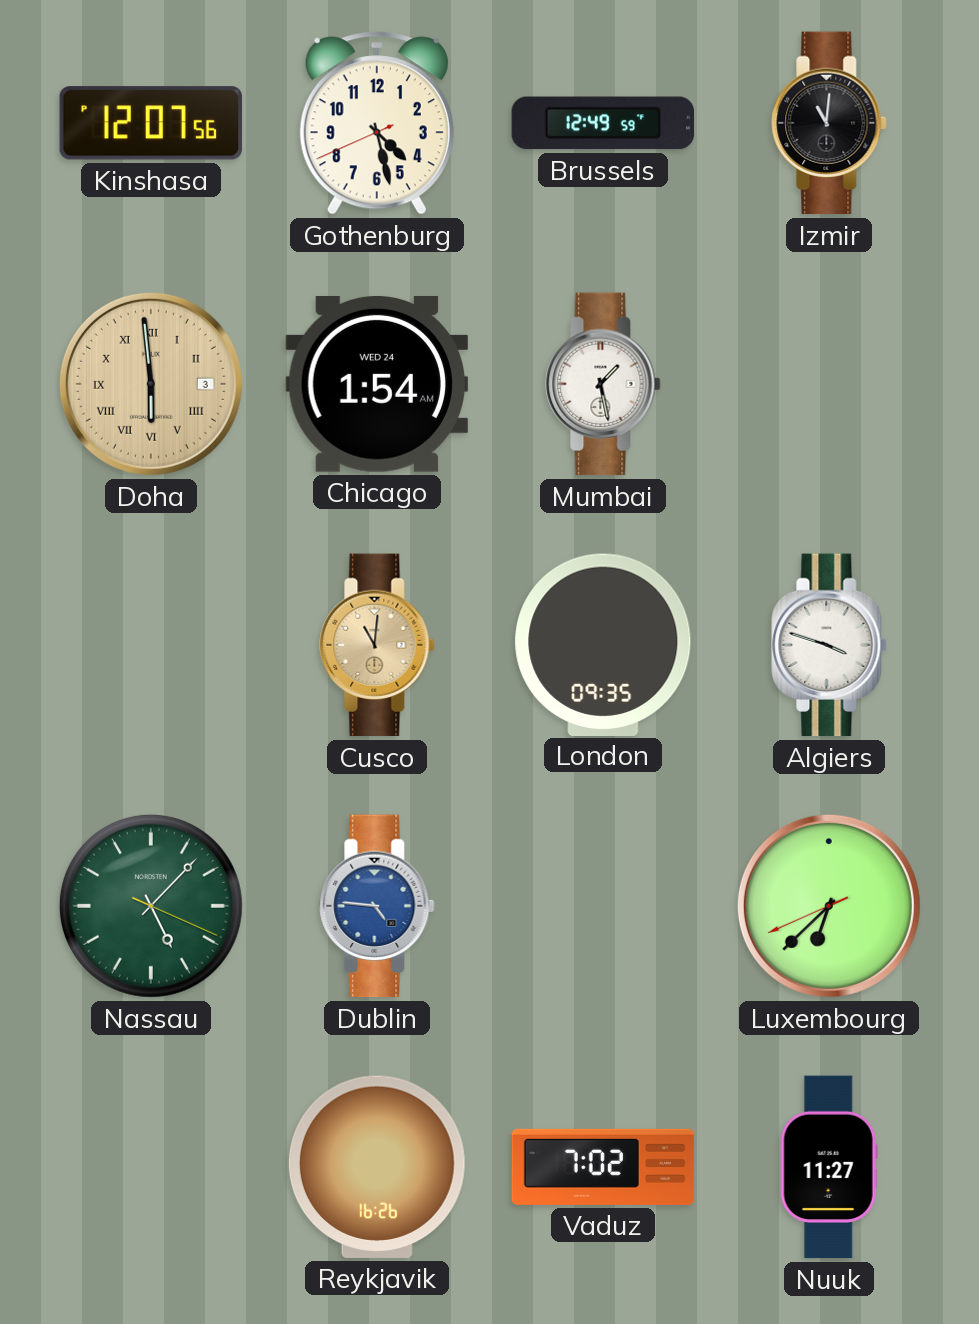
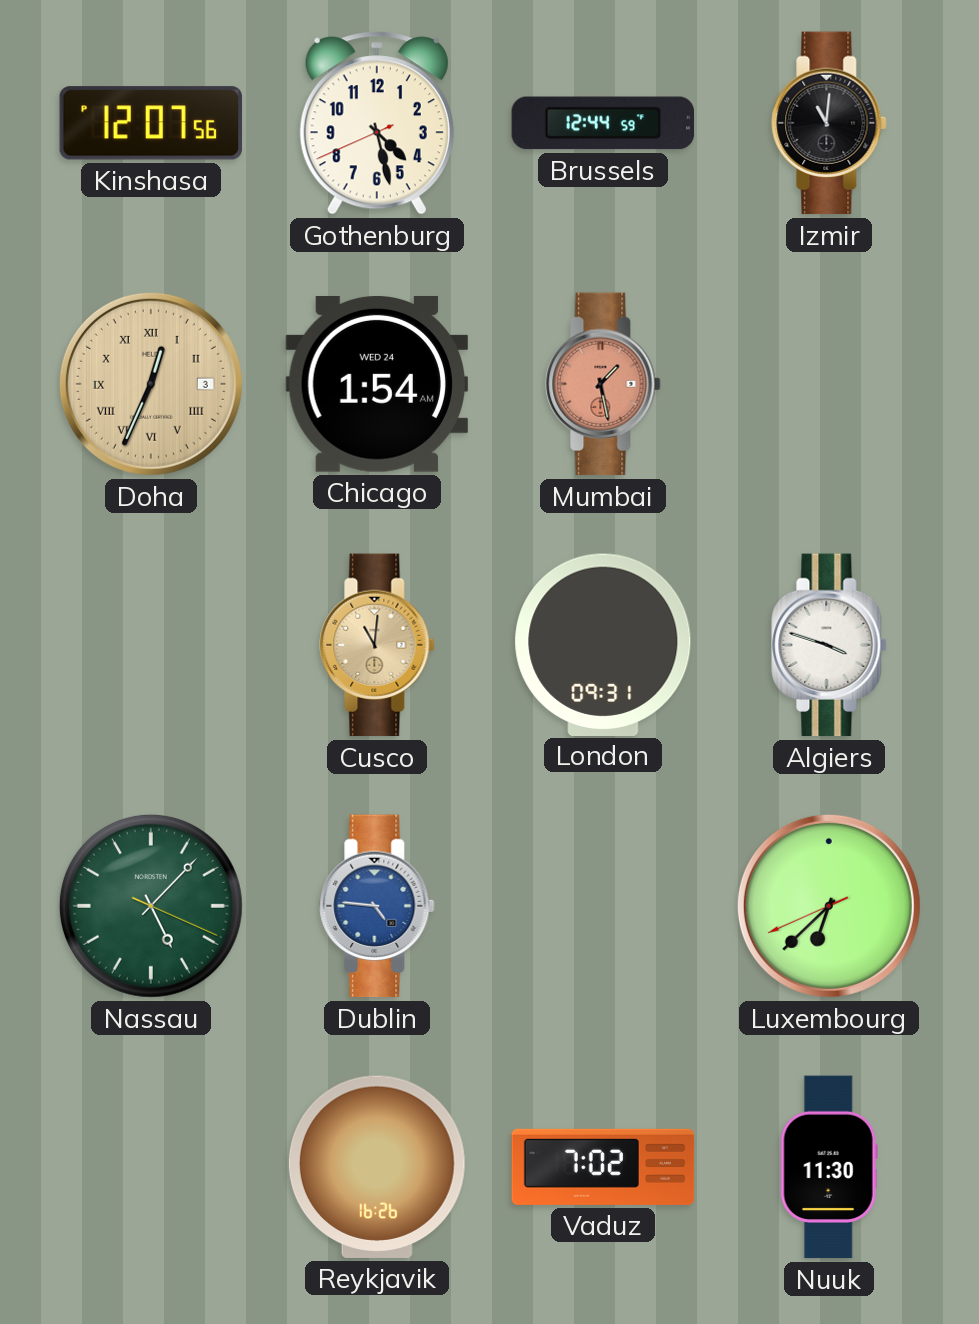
Brussels: 12:49 -> 12:44 (603, 123)
Doha: 5:59 -> 12:34 (151, 384)
Mumbai dial: white -> salmon (603, 384)
London: 09:35 -> 09:31 (603, 644)
Nuuk: 11:27 -> 11:30 (829, 1167)
